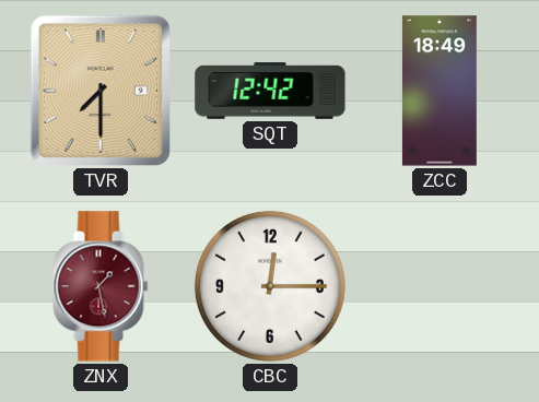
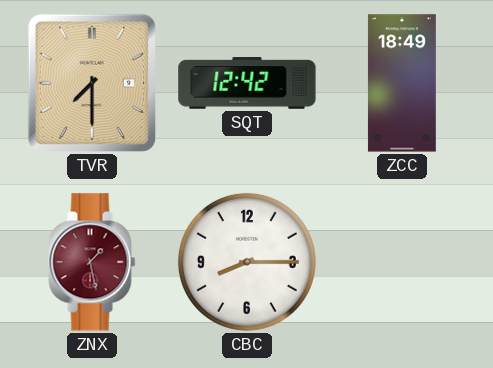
CBC: 12:15 -> 8:15 (247, 262)
